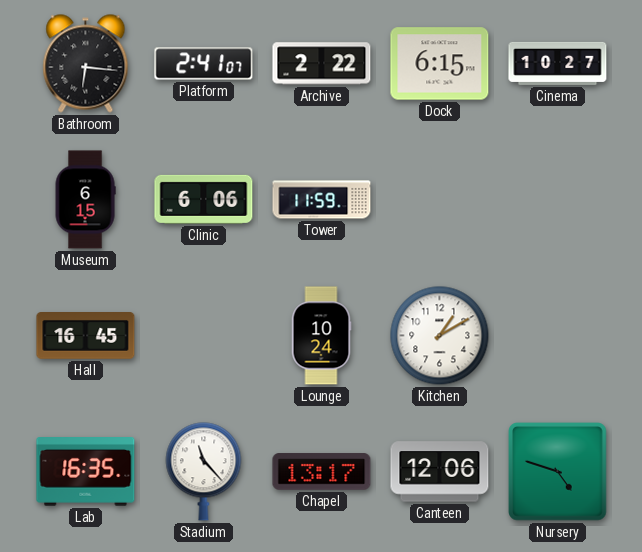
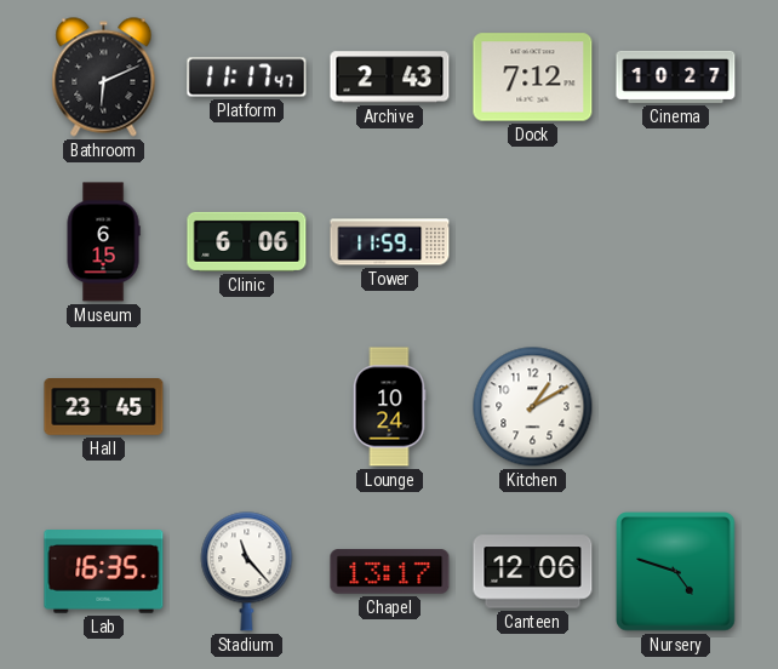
Bathroom: 6:16 -> 6:11 (104, 78)
Platform: 2:41 -> 11:17 (247, 78)
Archive: 2:22 -> 2:43 (390, 78)
Dock: 6:15 -> 7:12 (533, 78)
Hall: 16:45 -> 23:45 (104, 407)
